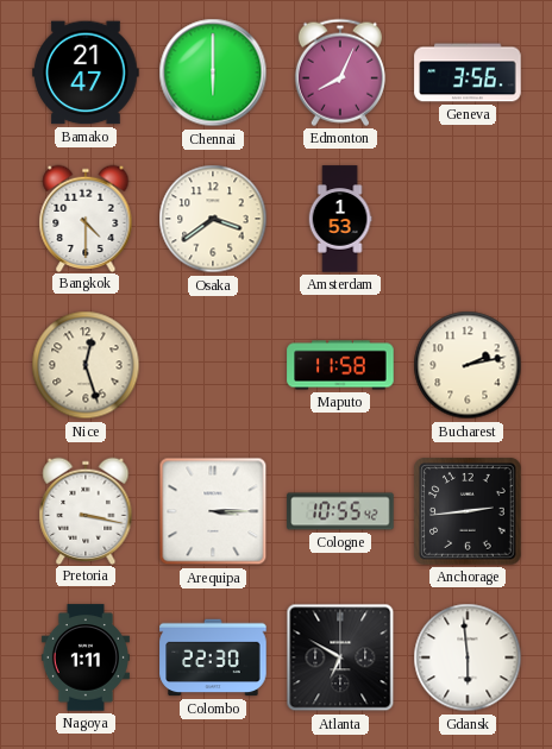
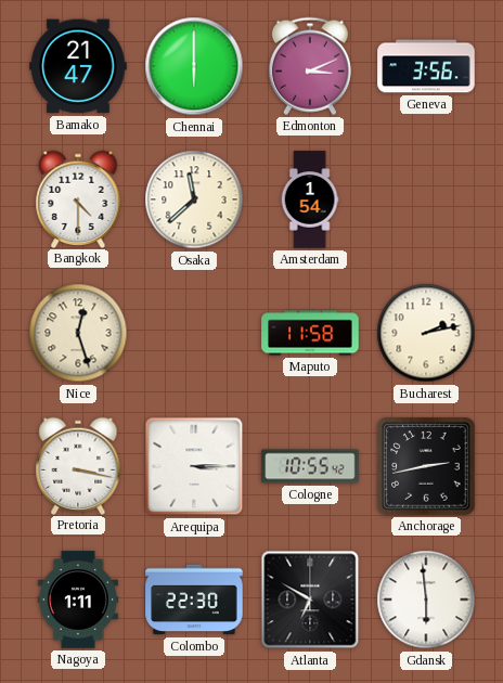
Edmonton: 8:04 -> 3:11 (310, 66)
Osaka: 3:39 -> 11:38 (194, 199)
Amsterdam: 1:53 -> 1:54 (310, 199)
Anchorage: 2:44 -> 2:43 (426, 466)
